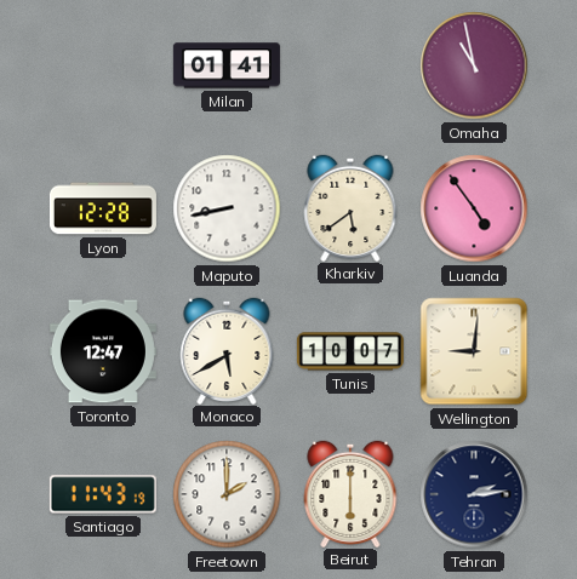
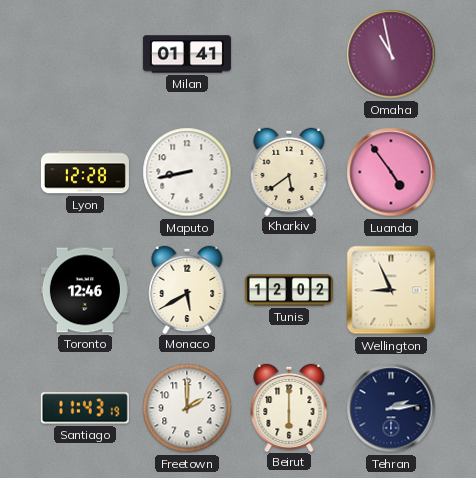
Toronto: 12:47 -> 12:46 (85, 290)
Tunis: 10:07 -> 12:02 (289, 290)
Wellington: 9:01 -> 8:56 (391, 290)
